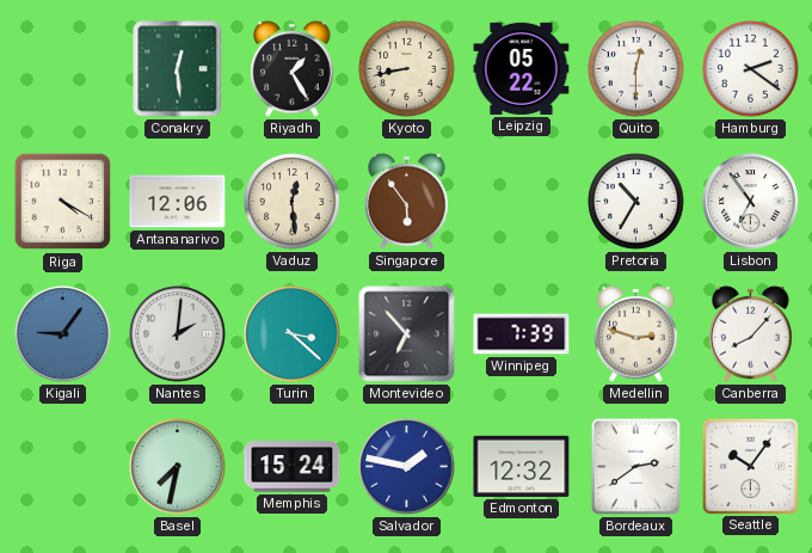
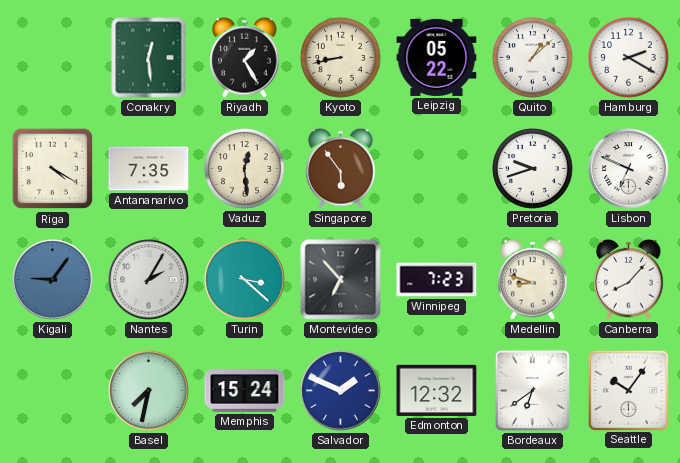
Quito: 12:30 -> 1:08 (533, 58)
Hamburg: 2:21 -> 2:20 (629, 58)
Antananarivo: 12:06 -> 7:35 (149, 169)
Pretoria: 10:35 -> 9:42 (533, 169)
Lisbon: 6:54 -> 6:49 (629, 169)
Nantes: 2:01 -> 2:05 (149, 280)
Winnipeg: 7:39 -> 7:23 (437, 280)
Medellin: 2:48 -> 8:48 (533, 279)
Salvador: 1:47 -> 1:49 (341, 391)
Bordeaux: 2:39 -> 6:39 (532, 390)
